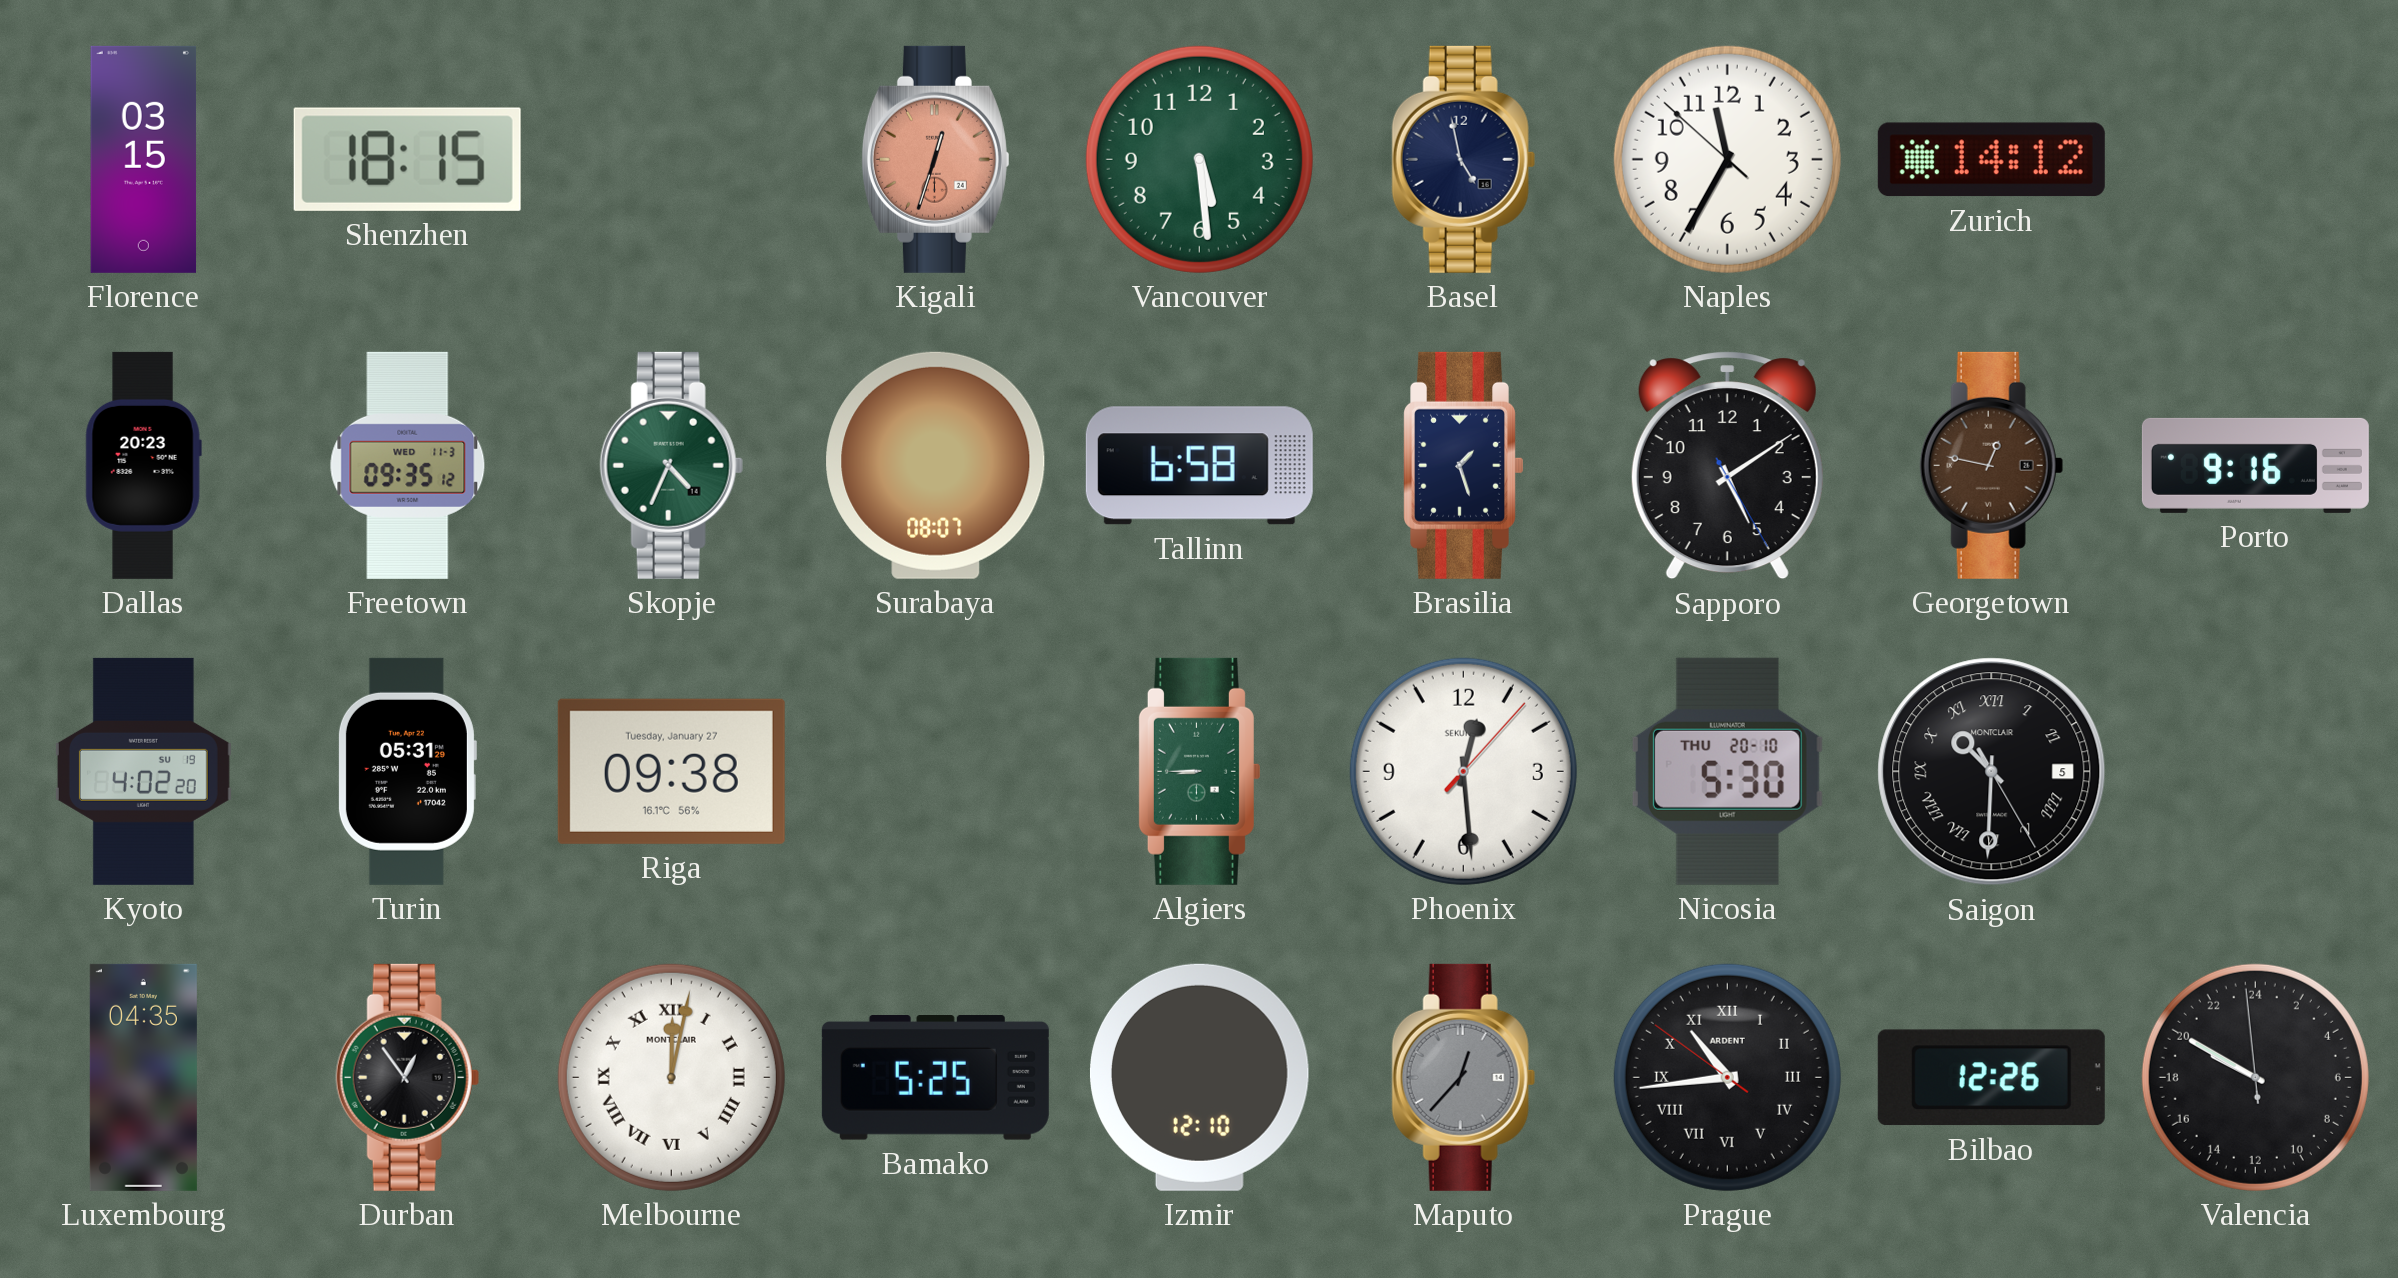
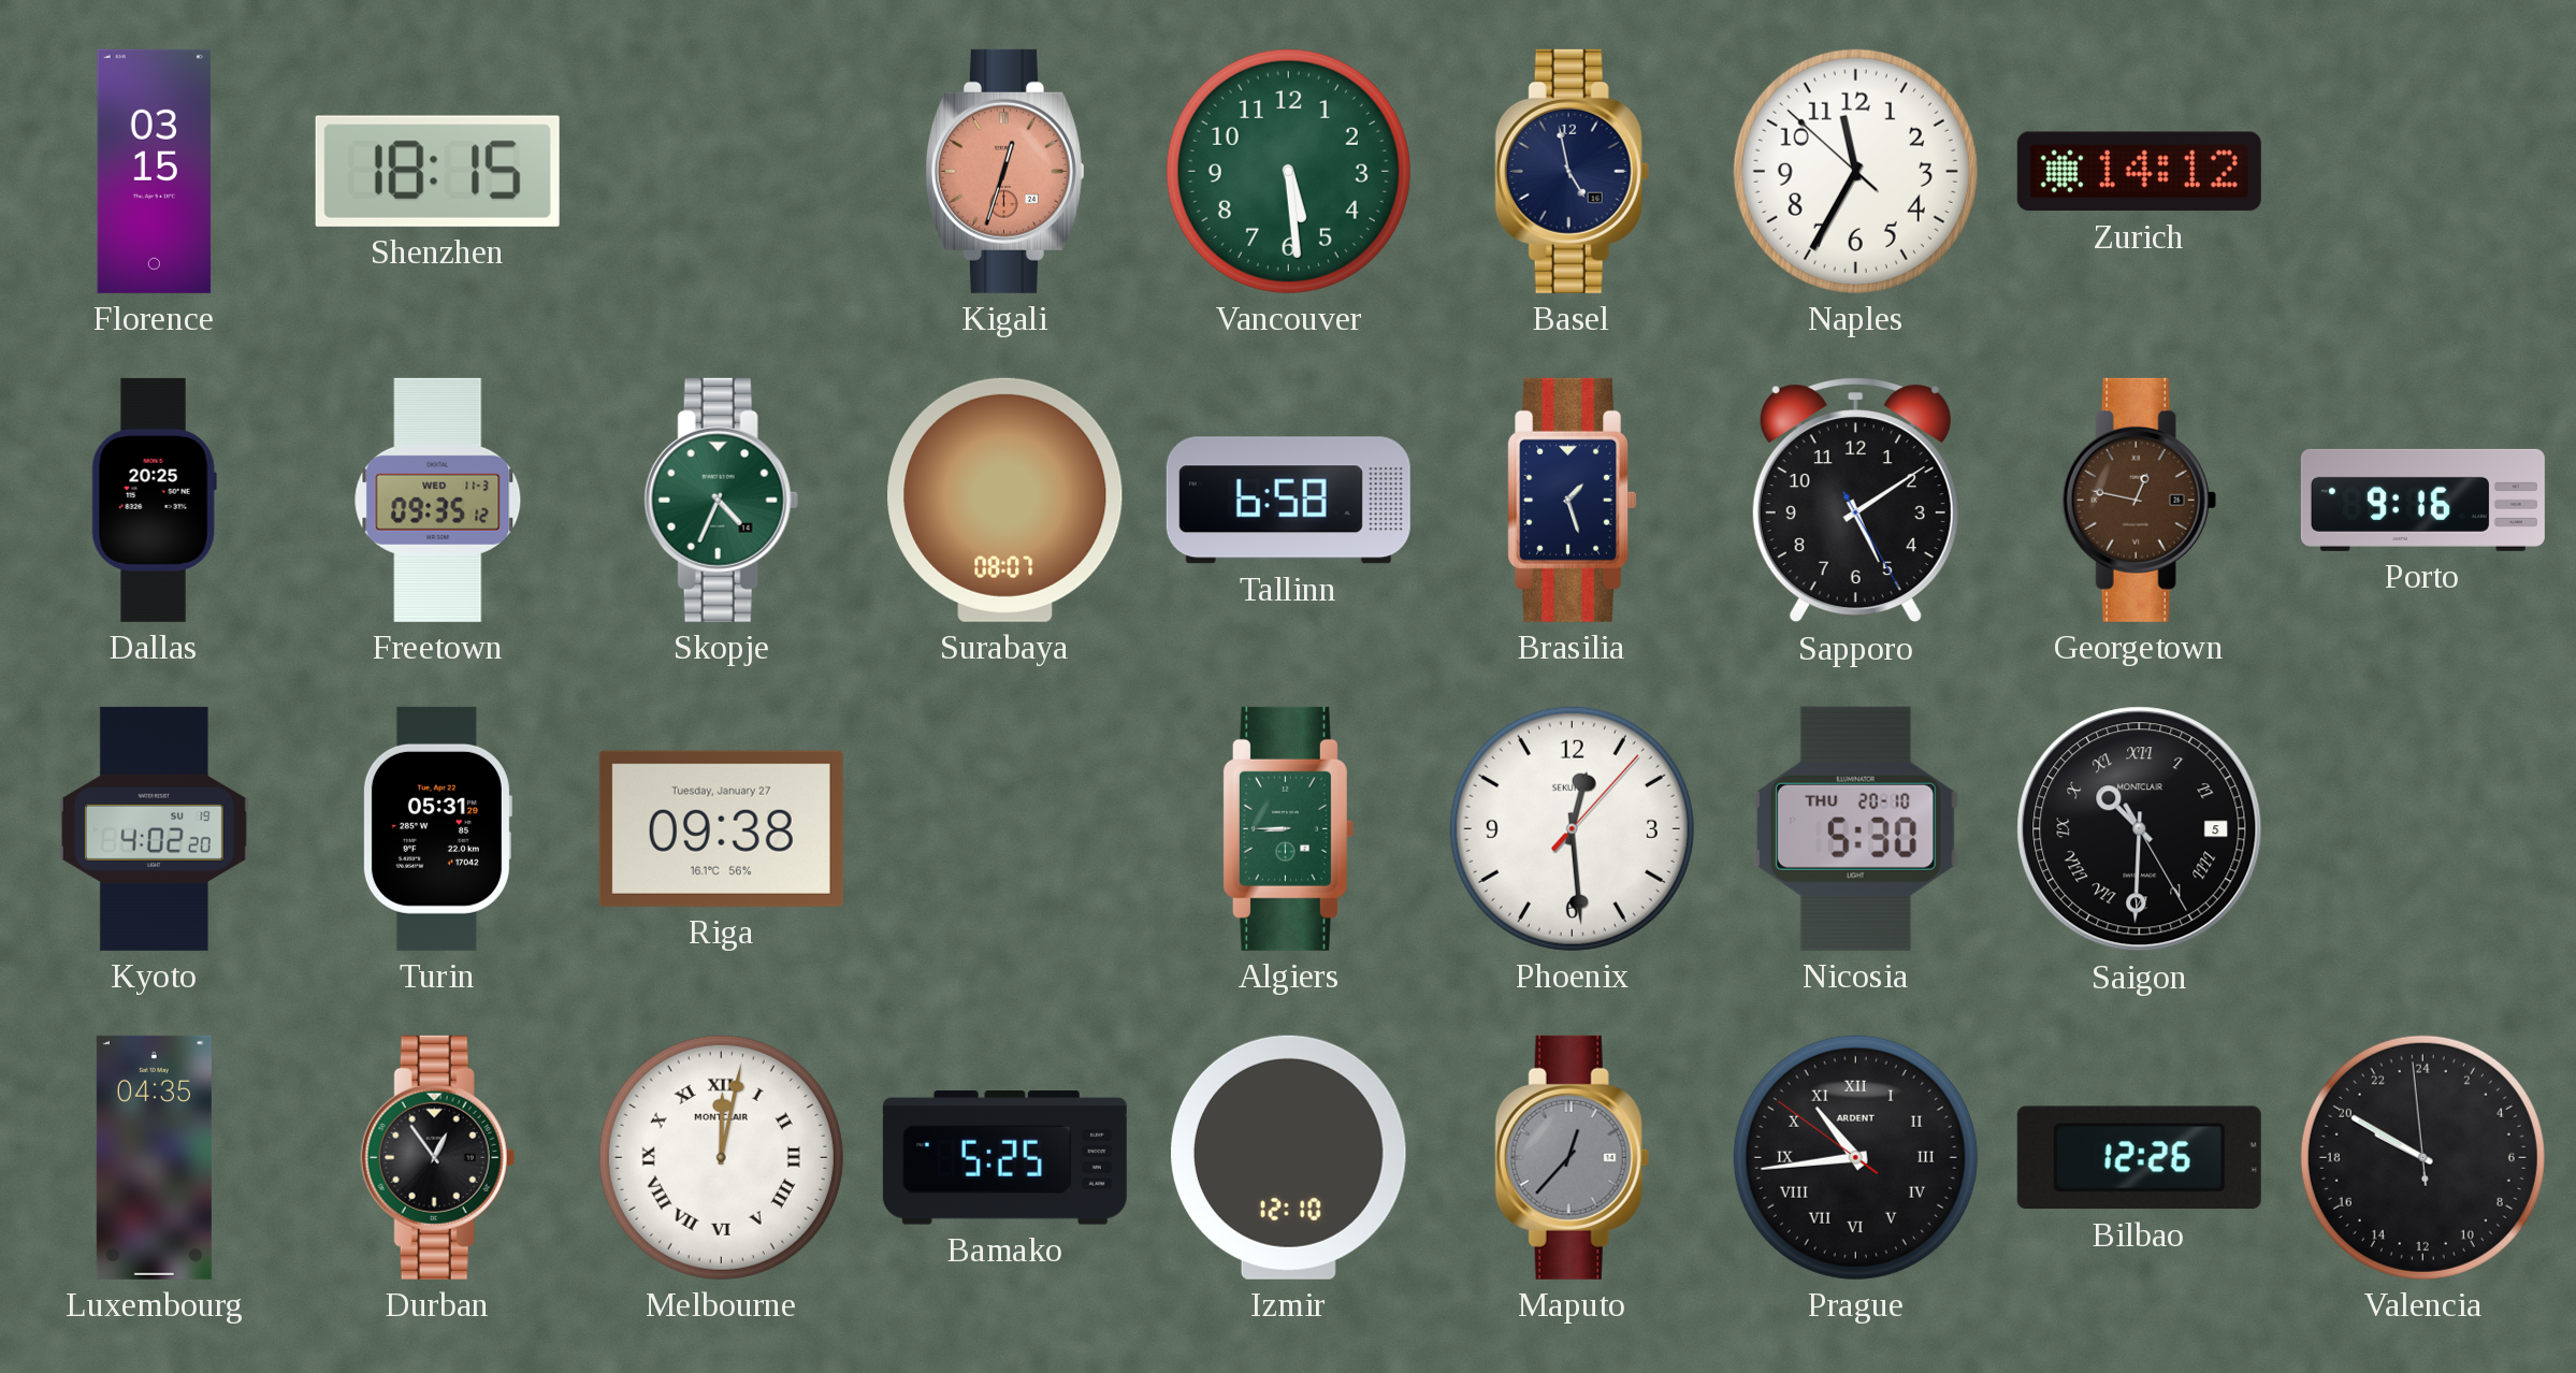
Dallas: 20:23 -> 20:25 (154, 500)
